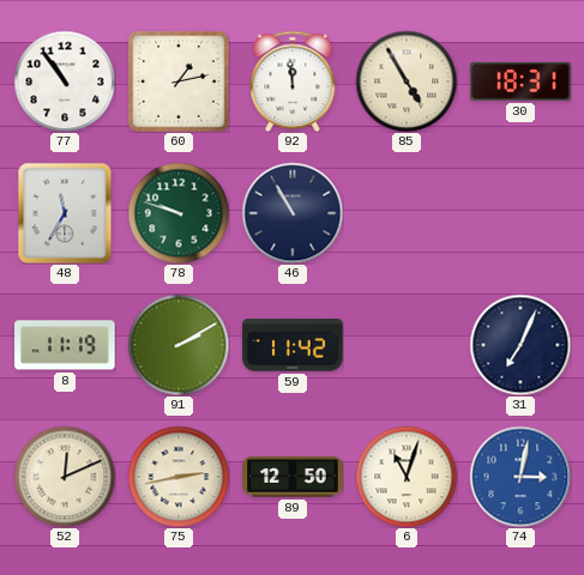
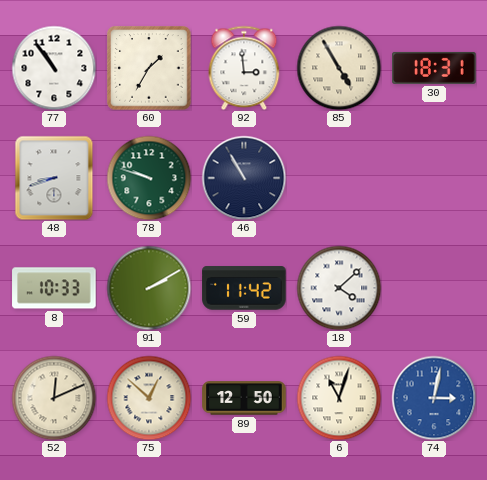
60: 1:13 -> 1:35 (149, 68)
92: 11:59 -> 2:59 (244, 68)
48: 11:35 -> 8:42 (54, 178)
8: 11:19 -> 10:33 (54, 288)
18: none -> 4:08 (339, 288)
31: 7:04 -> none (520, 345)
75: 2:43 -> 12:52 (149, 398)
